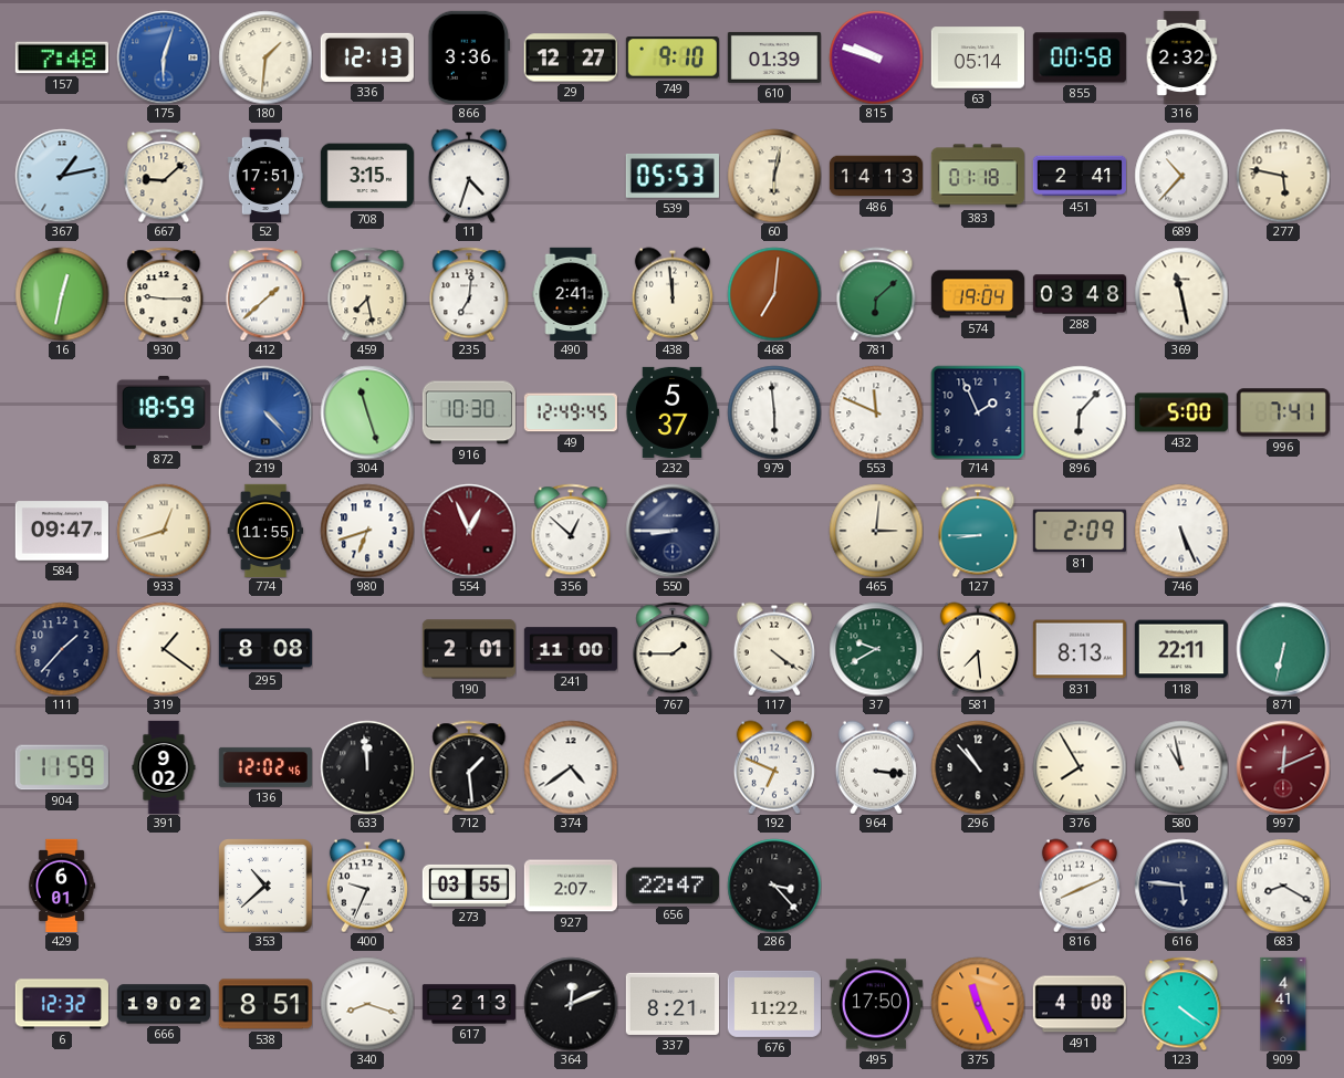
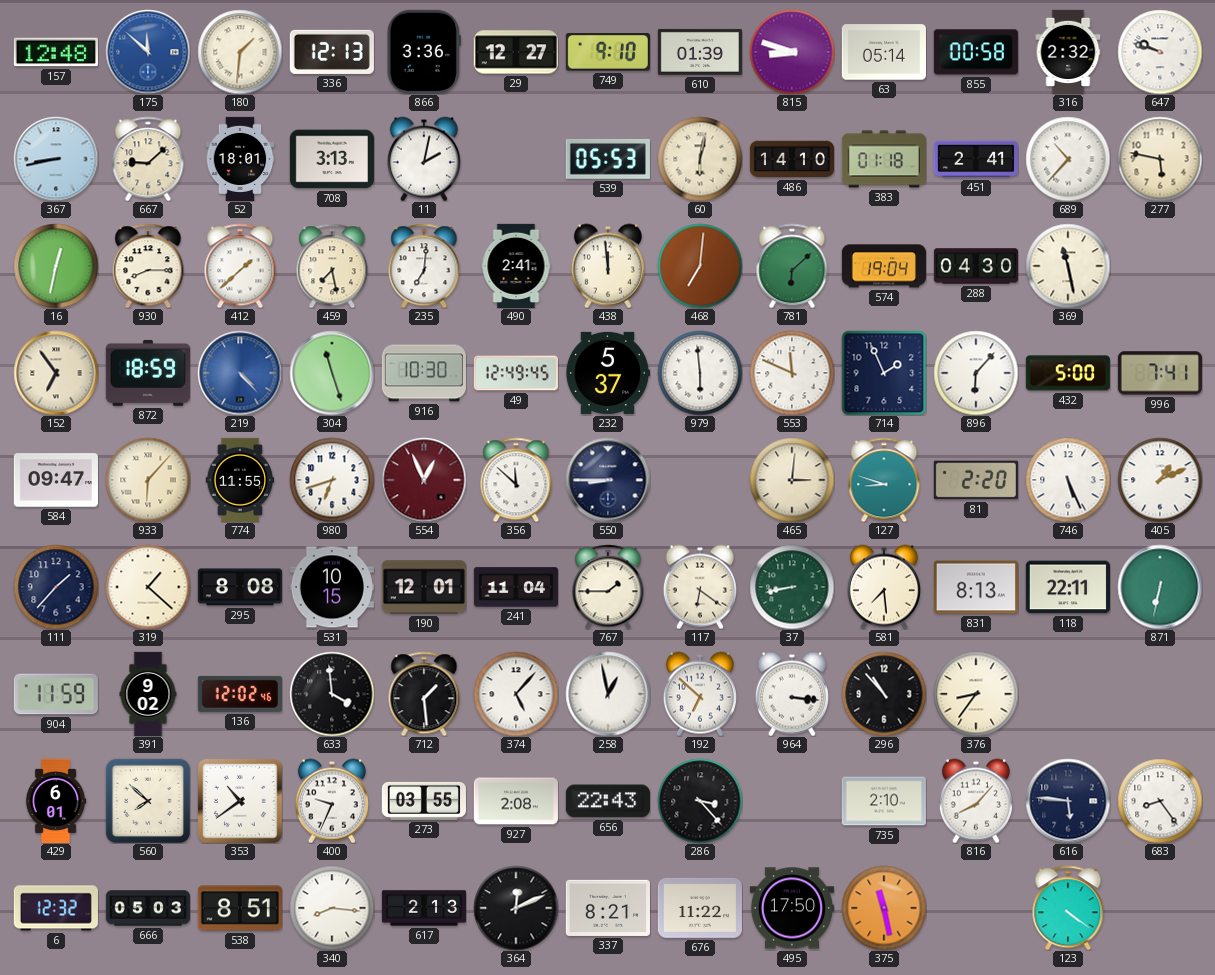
157: 7:48 -> 12:48 (56, 52)
175: 6:03 -> 11:52 (148, 52)
815: 9:48 -> 8:48 (792, 52)
647: none -> 9:48 (1160, 52)
367: 1:13 -> 8:43 (56, 159)
52: 17:51 -> 18:01 (240, 158)
708: 3:15 -> 3:13 (332, 159)
11: 4:33 -> 2:02 (424, 159)
486: 14:13 -> 14:10 (791, 159)
930: 9:15 -> 8:15 (148, 266)
288: 03:48 -> 04:30 (975, 266)
152: none -> 6:54 (56, 373)
933: 12:42 -> 6:07 (148, 480)
356: 12:52 -> 11:52 (516, 480)
127: 8:45 -> 8:48 (884, 480)
81: 2:09 -> 2:20 (976, 480)
405: none -> 1:11 (1160, 480)
319: 1:21 -> 1:22 (148, 587)
531: none -> 10:15 (332, 587)
190: 2:01 -> 12:01 (424, 587)
241: 11:00 -> 11:04 (516, 587)
117: 4:21 -> 6:21 (700, 587)
37: 9:40 -> 8:43 (792, 587)
633: 11:59 -> 3:59 (332, 694)
374: 4:39 -> 5:07 (516, 694)
258: none -> 12:58 (608, 694)
192: 6:49 -> 6:52 (700, 694)
376: 7:55 -> 8:36 (976, 694)
580: 10:58 -> none (1181, 767)
997: 12:11 -> none (1283, 767)
560: none -> 7:52 (148, 801)
353: 10:38 -> 10:39 (240, 801)
927: 2:07 -> 2:08 (516, 801)
656: 22:47 -> 22:43 (608, 801)
735: none -> 2:10 (884, 801)
816: 8:11 -> 8:07 (976, 801)
683: 8:20 -> 8:24 (1160, 801)
666: 19:02 -> 05:03 (148, 908)
340: 8:18 -> 8:16 (332, 908)
375: 11:26 -> 11:28 (884, 908)
491: 4:08 -> none (1080, 1004)
909: 4:41 -> none (1283, 1003)
